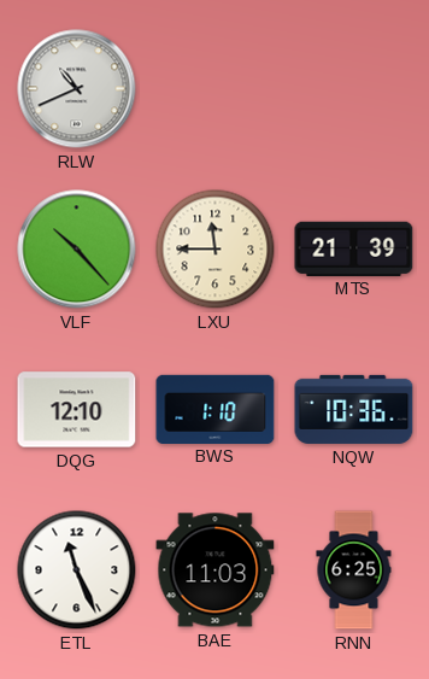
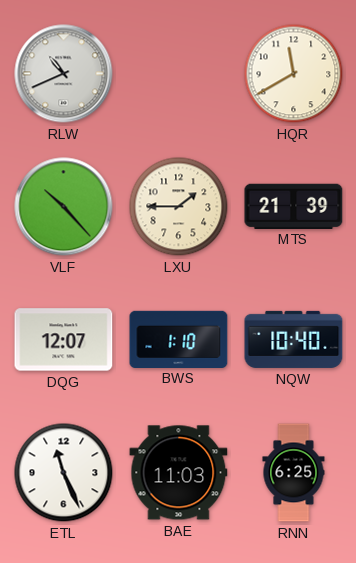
HQR: none -> 11:40 (294, 74)
LXU: 11:45 -> 1:45 (179, 207)
DQG: 12:10 -> 12:07 (64, 340)
NQW: 10:36 -> 10:40 (294, 339)
